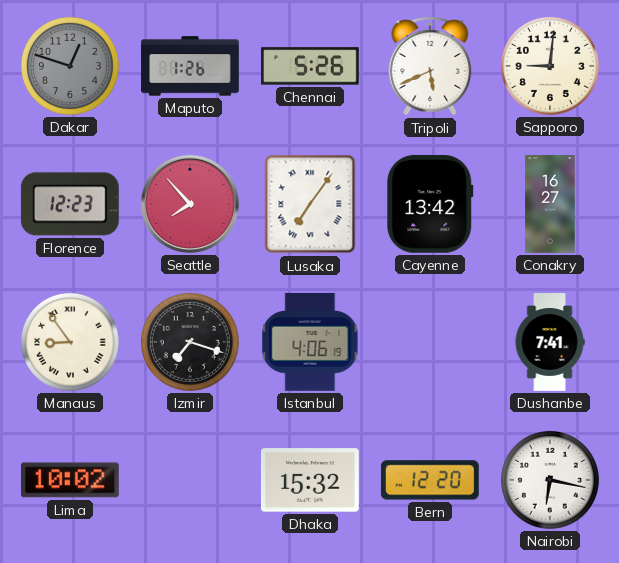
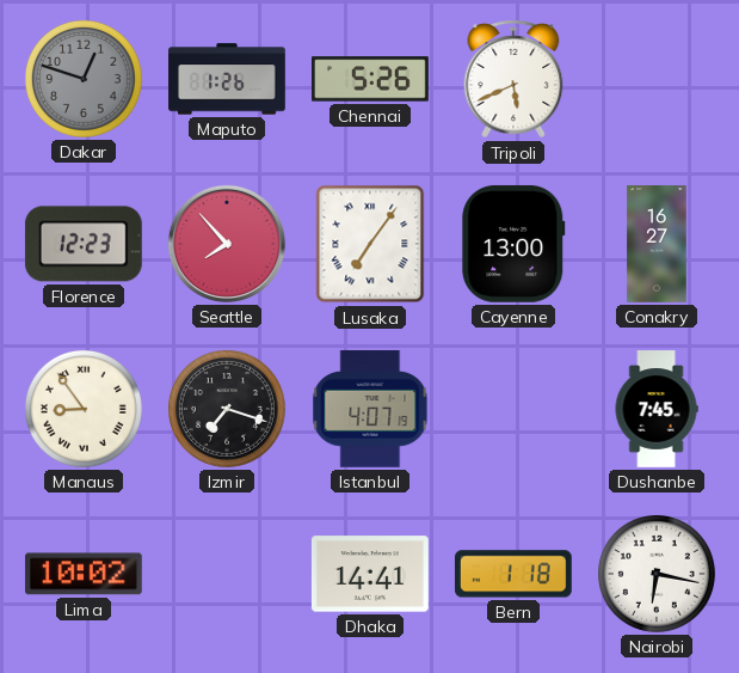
Sapporo: 9:01 -> none (550, 66)
Cayenne: 13:42 -> 13:00 (513, 244)
Istanbul: 4:06 -> 4:07 (370, 409)
Dushanbe: 7:41 -> 7:45 (657, 409)
Dhaka: 15:32 -> 14:41 (370, 574)
Bern: 12:20 -> 1:18 (513, 574)
